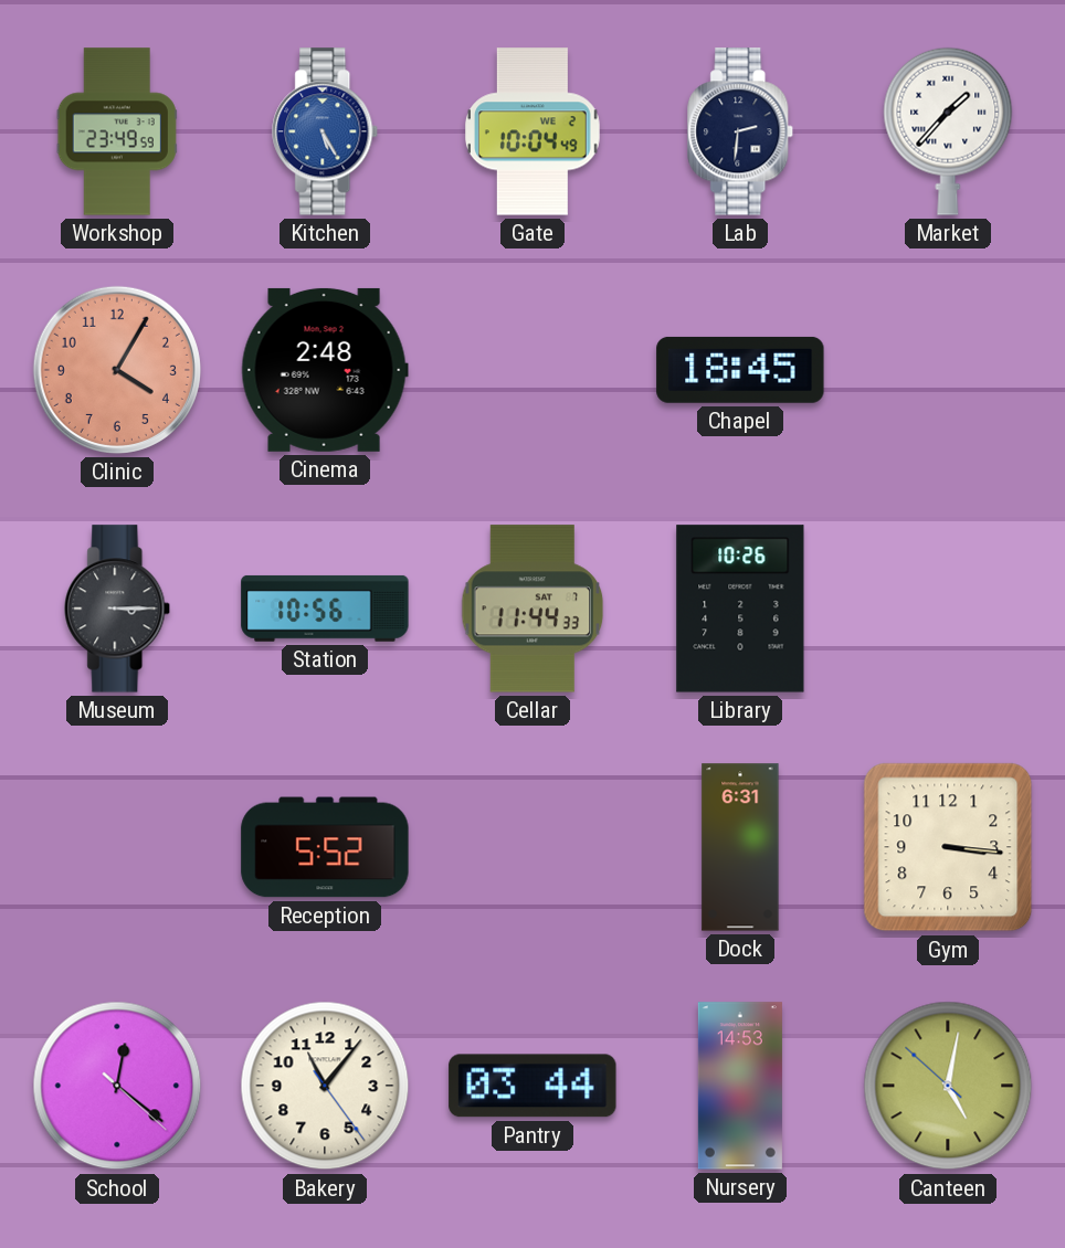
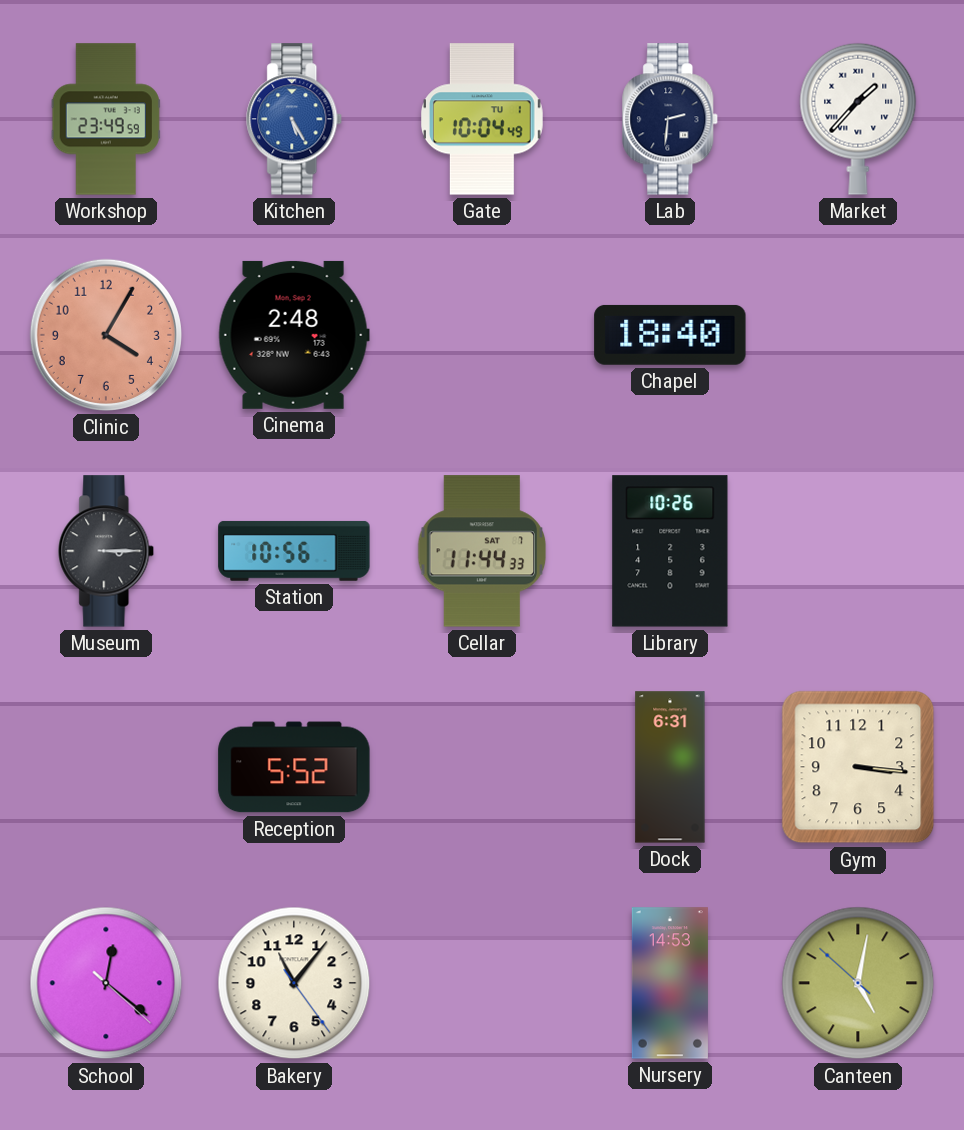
Gate date: WE 2 -> TU 1 (483, 119)
Chapel: 18:45 -> 18:40 (670, 335)
Pantry: 03:44 -> none (532, 1086)
